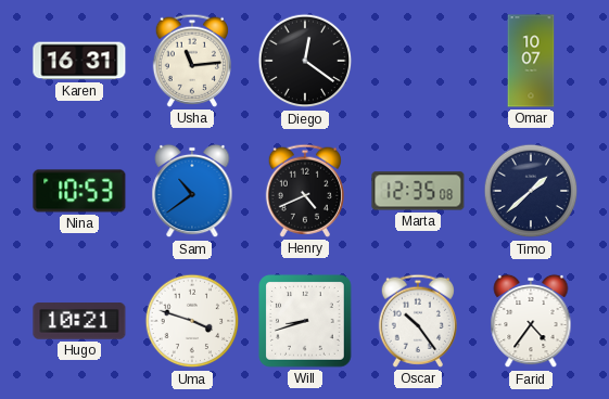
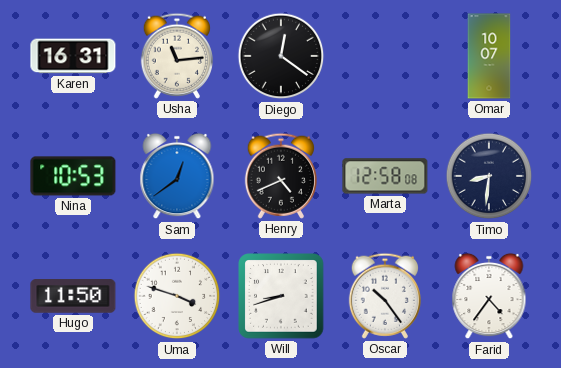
Sam: 10:39 -> 12:39 (177, 176)
Marta: 12:35 -> 12:58 (385, 176)
Timo: 1:38 -> 8:31 (489, 176)
Hugo: 10:21 -> 11:50 (73, 296)
